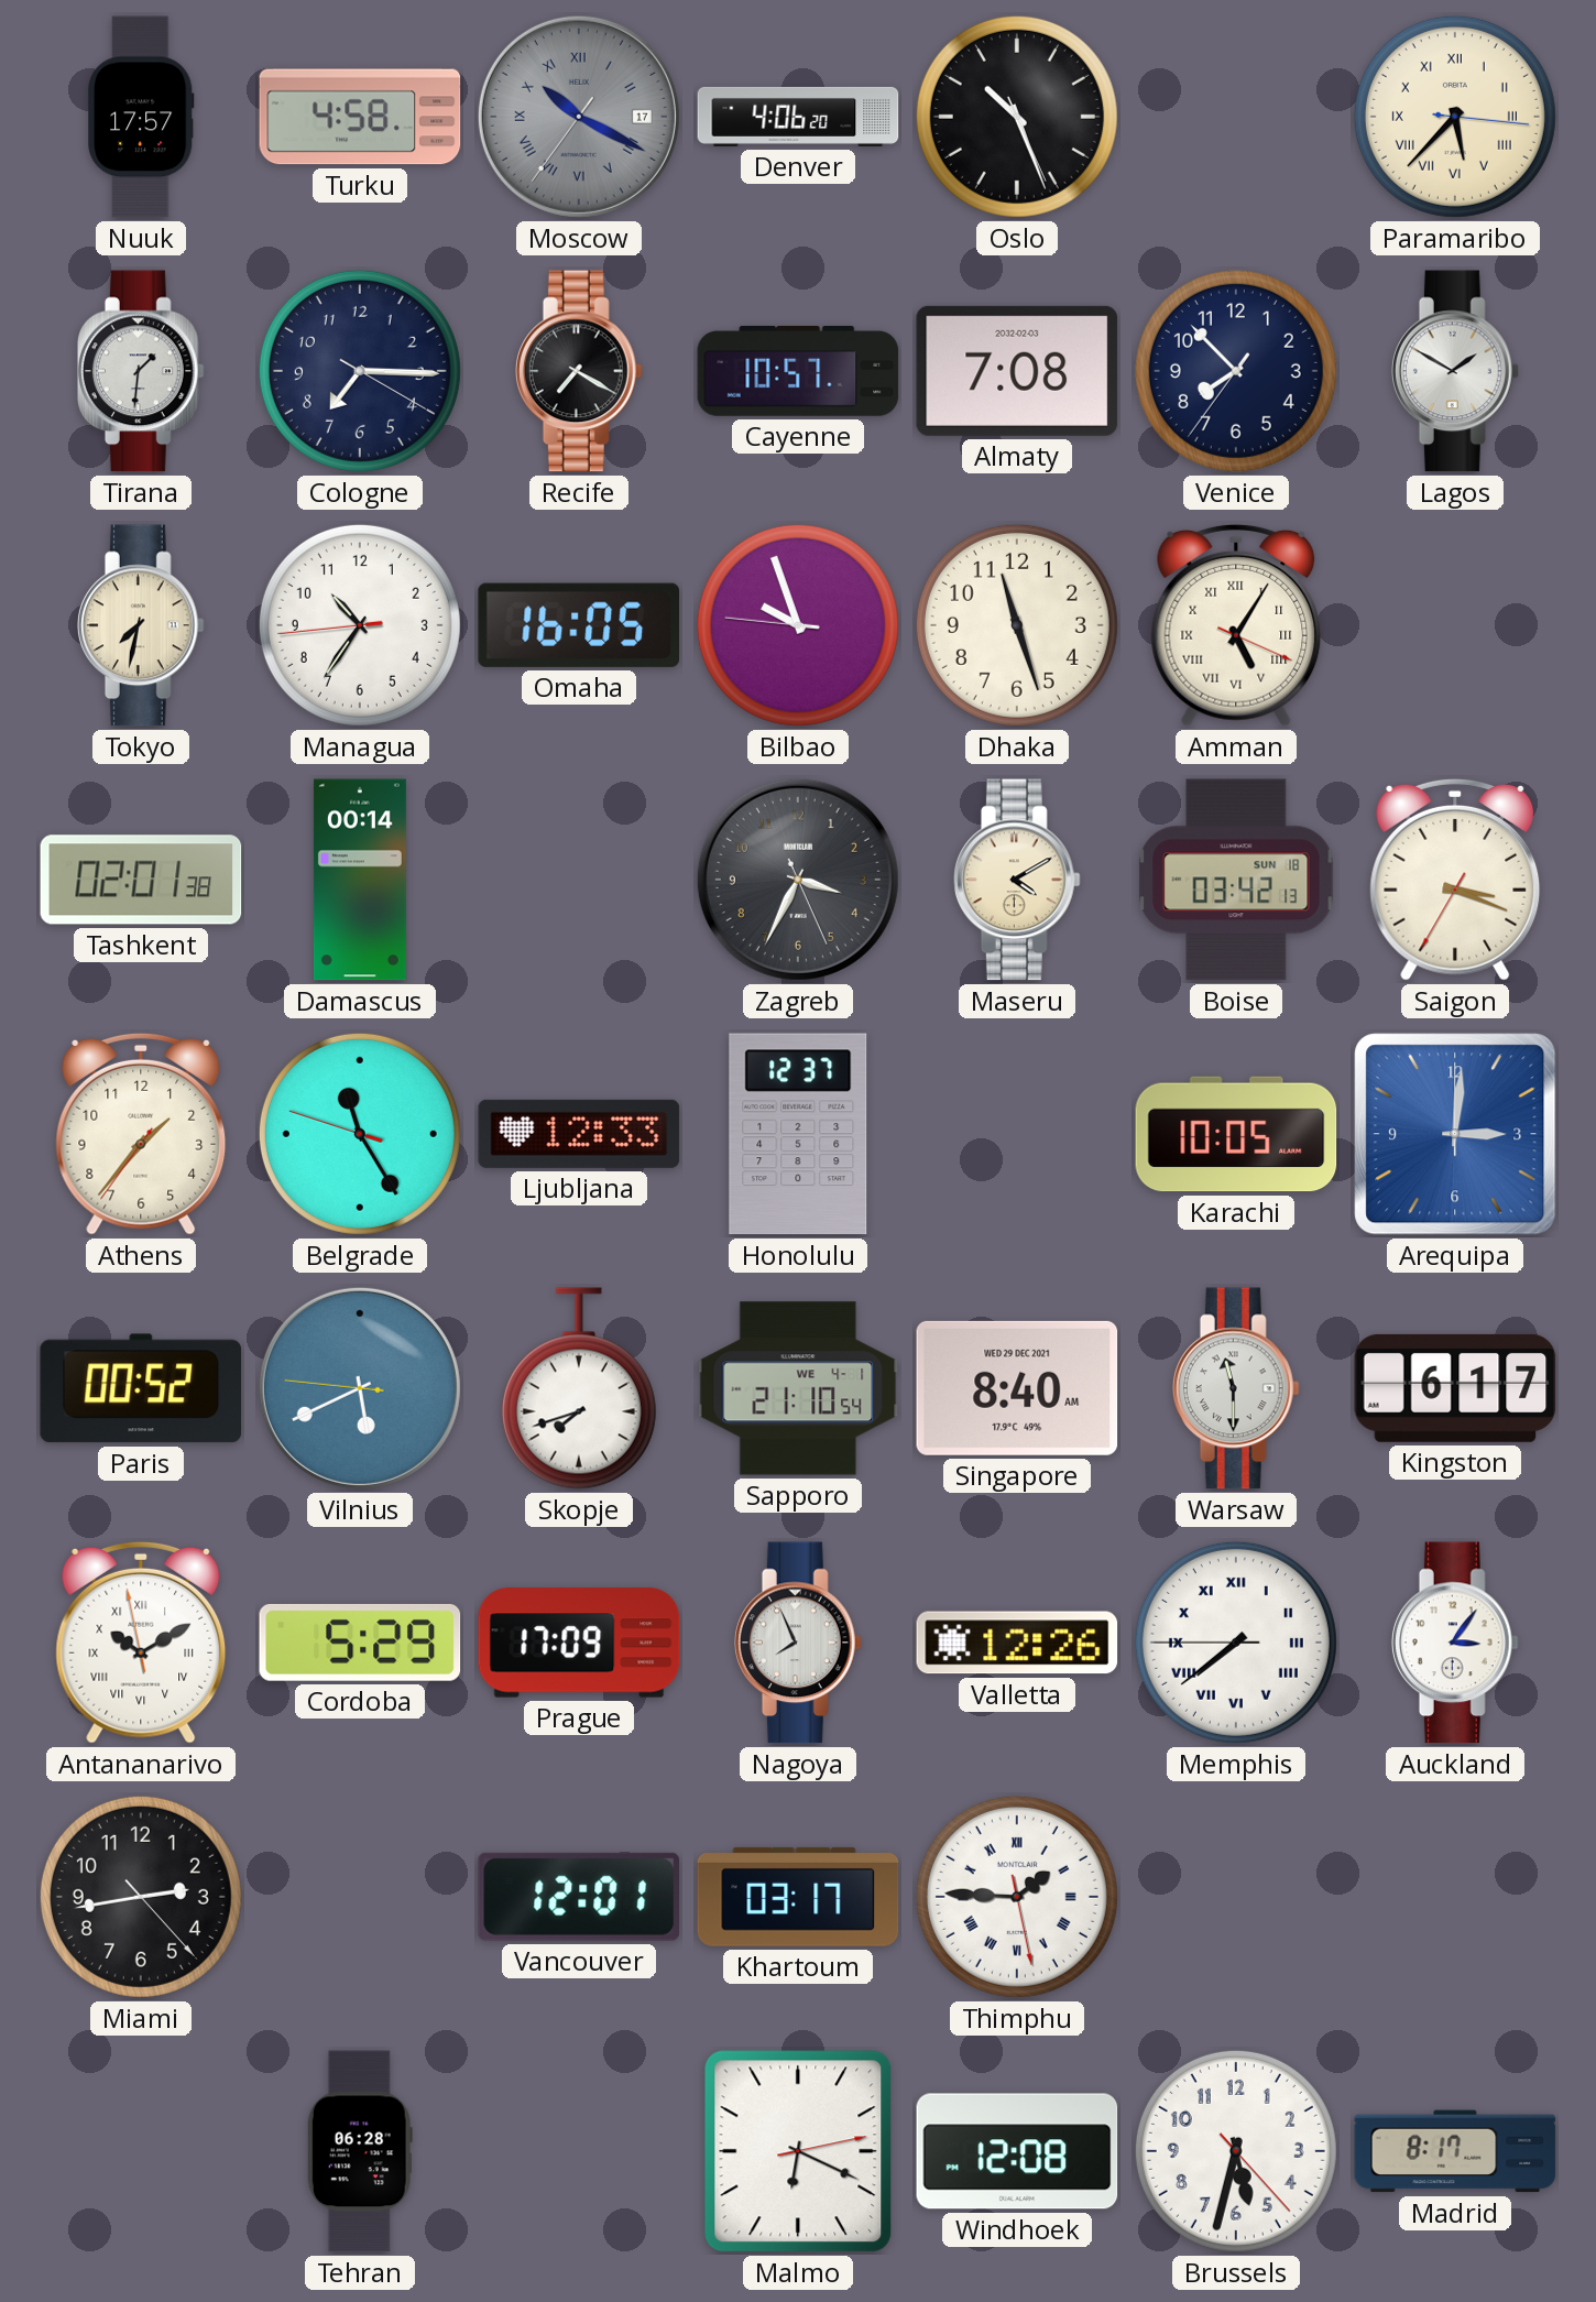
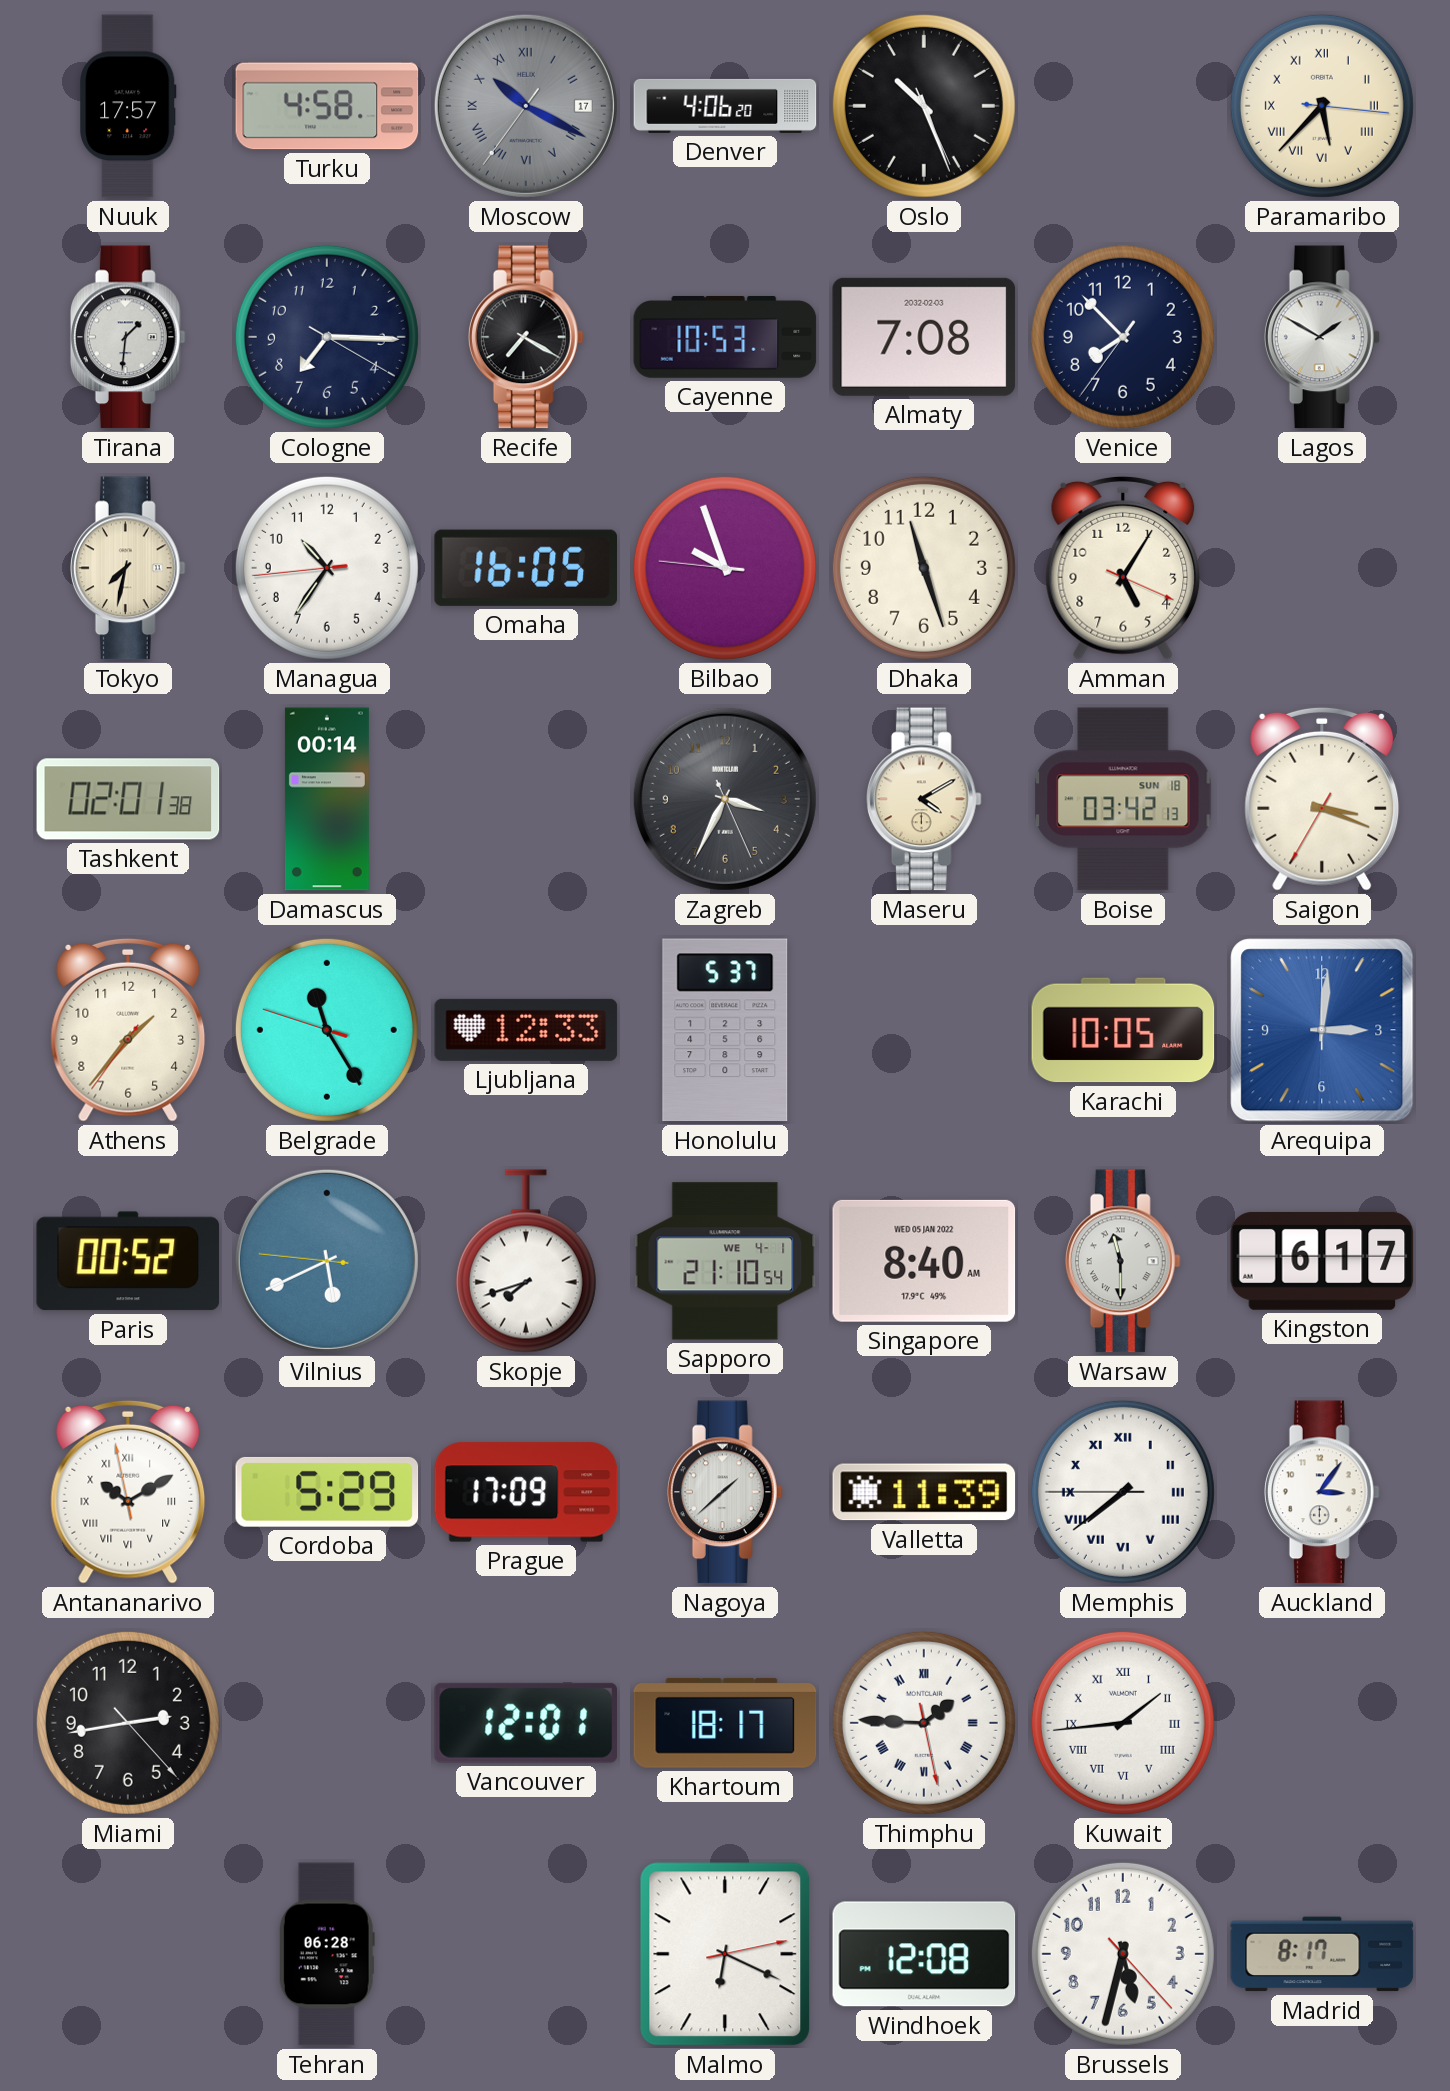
Cayenne: 10:57 -> 10:53 (725, 337)
Amman numerals: Roman -> Arabic (1123, 568)
Honolulu: 12:37 -> 5:37 (725, 1030)
Singapore date: WED 29 DEC 2021 -> WED 05 JAN 2022 (924, 1261)
Nagoya: 7:56 -> 1:38 (725, 1492)
Valletta: 12:26 -> 11:39 (924, 1492)
Khartoum: 03:17 -> 18:17 (725, 1723)
Kuwait: none -> 1:44 (1123, 1723)
